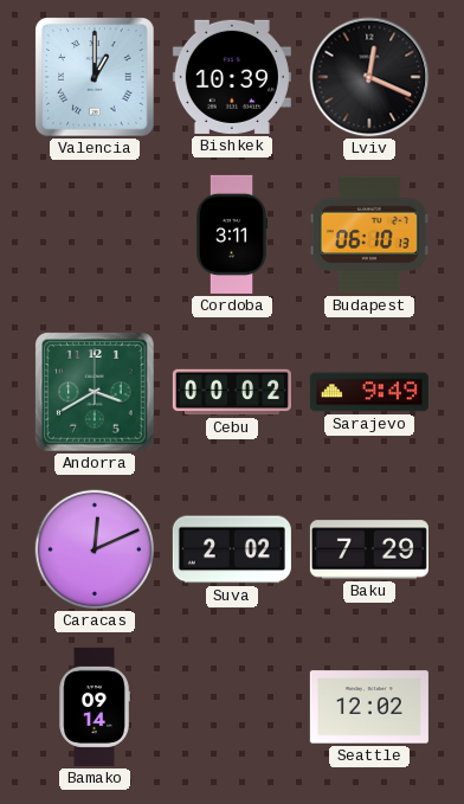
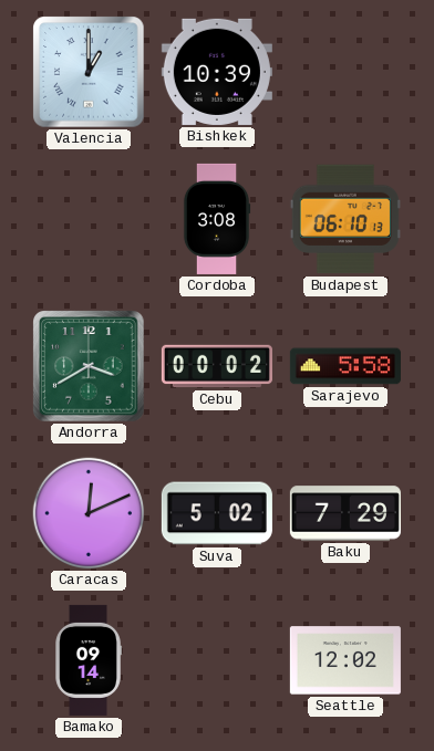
Lviv: 12:19 -> none (369, 77)
Cordoba: 3:11 -> 3:08 (217, 219)
Sarajevo: 9:49 -> 5:58 (345, 366)
Suva: 2:02 -> 5:02 (217, 513)
